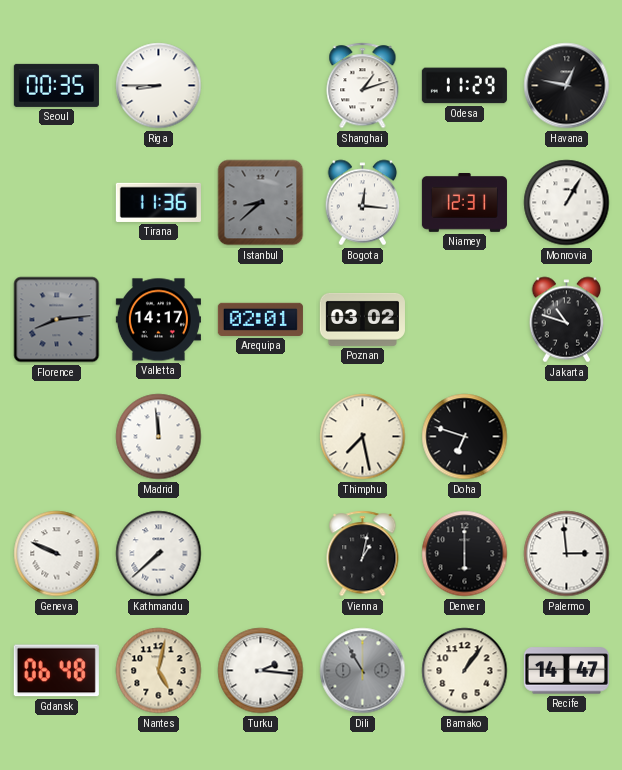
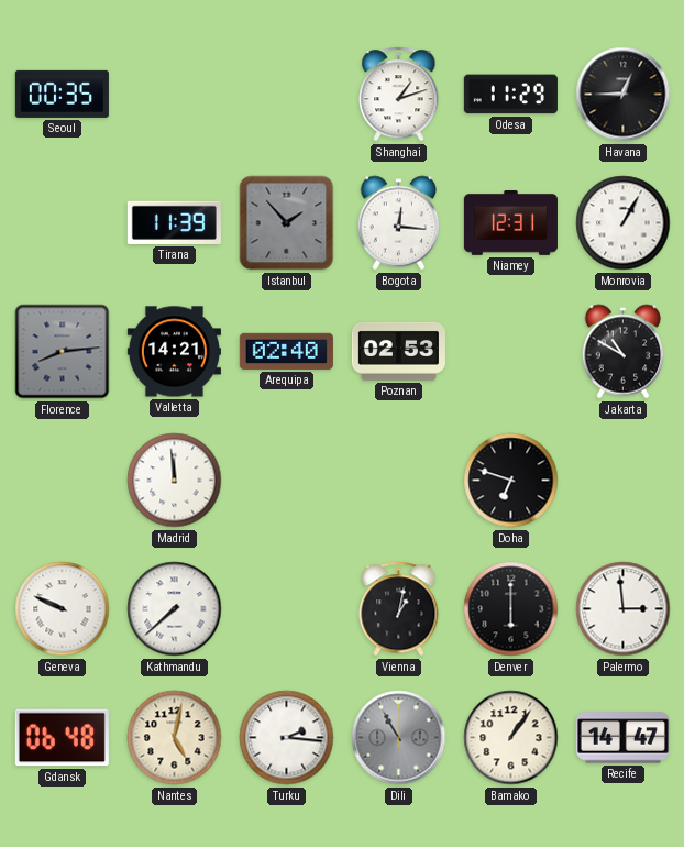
Riga: 8:45 -> none (159, 86)
Havana: 12:47 -> 12:45 (624, 95)
Tirana: 11:36 -> 11:39 (174, 222)
Istanbul: 8:38 -> 1:53 (287, 223)
Valletta: 14:17 -> 14:21 (174, 352)
Arequipa: 02:01 -> 02:40 (286, 351)
Poznan: 03:02 -> 02:53 (398, 351)
Jakarta: 10:48 -> 10:50 (624, 352)
Thimphu: 7:28 -> none (363, 437)
